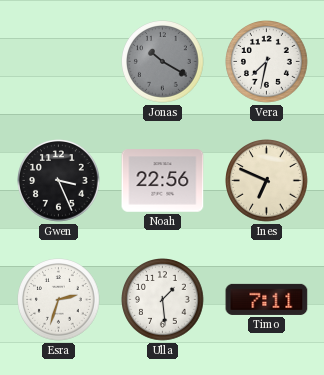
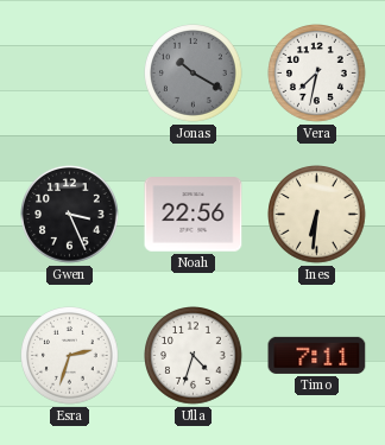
Ines: 6:49 -> 6:31 (317, 215)
Ulla: 1:29 -> 4:33 (194, 356)
